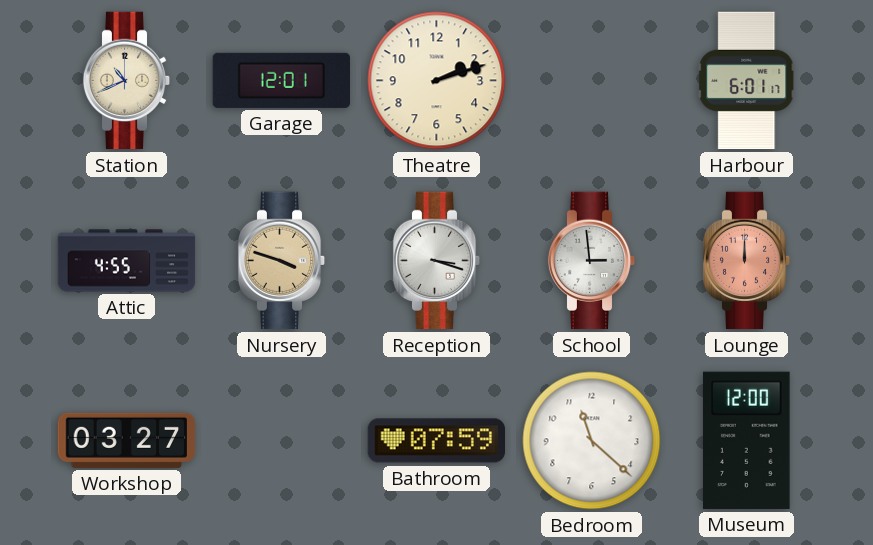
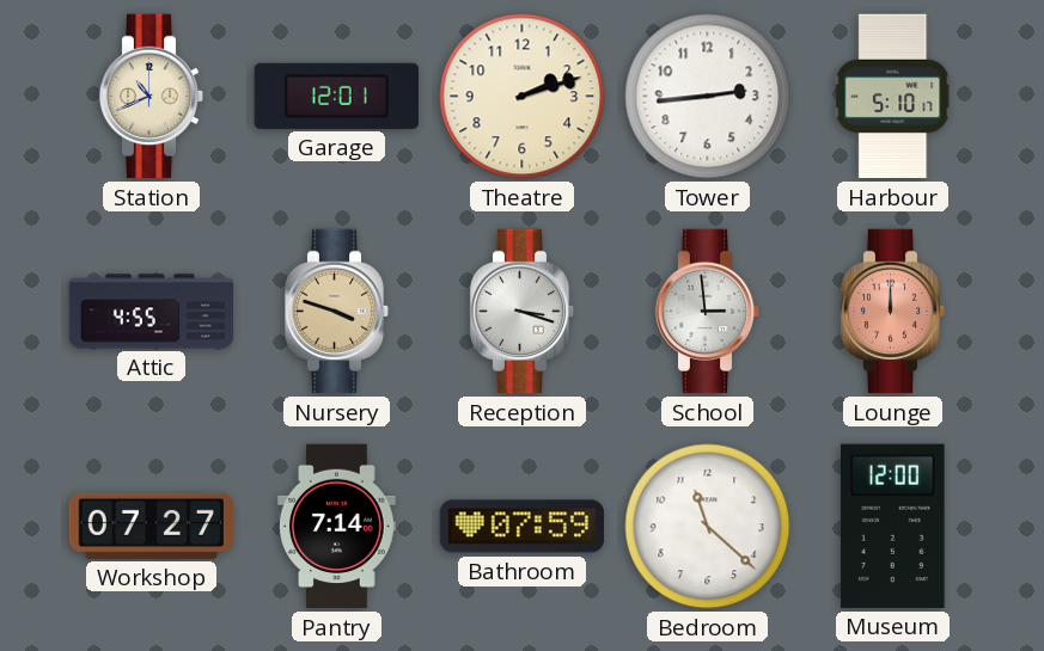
Tower: none -> 2:44 (708, 97)
Harbour: 6:01 -> 5:10 (893, 97)
Workshop: 03:27 -> 07:27 (152, 526)
Pantry: none -> 7:14 (337, 527)
